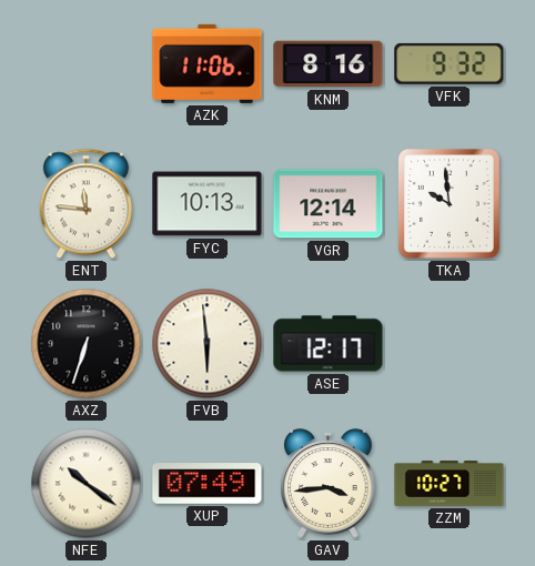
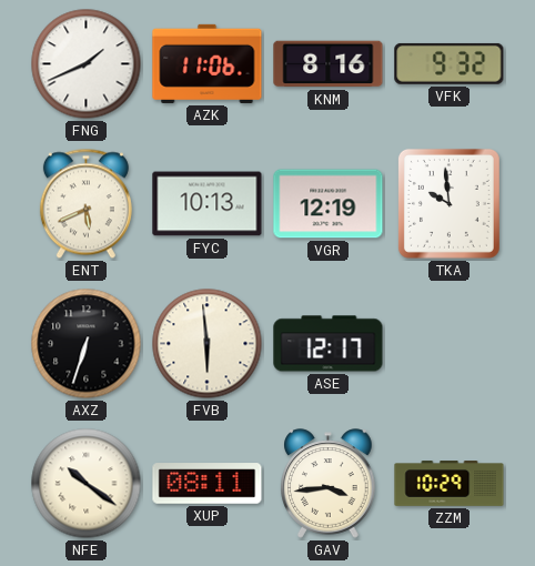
FNG: none -> 1:41 (87, 64)
ENT: 11:46 -> 5:41 (85, 204)
VGR: 12:14 -> 12:19 (329, 204)
XUP: 07:49 -> 08:11 (208, 484)
ZZM: 10:27 -> 10:29 (450, 484)
